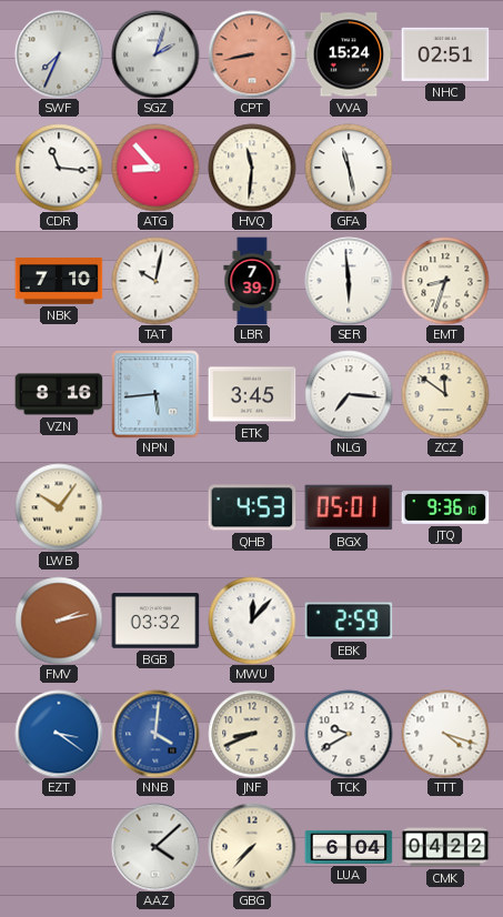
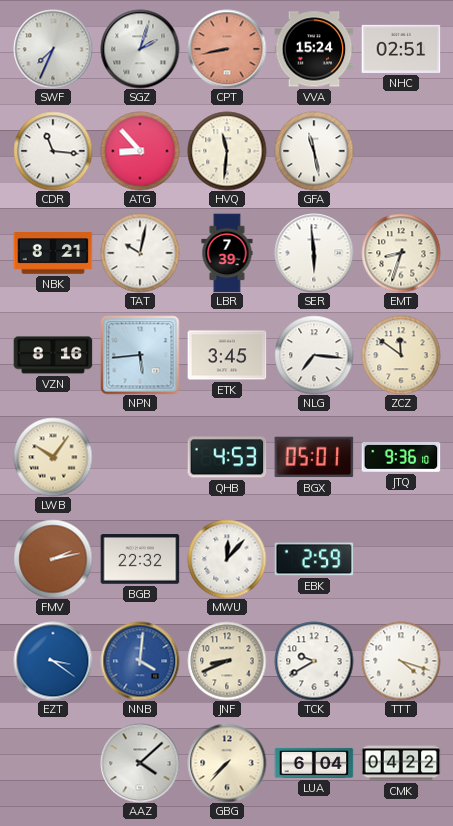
NBK: 7:10 -> 8:21 (53, 253)
BGB: 03:32 -> 22:32 (140, 559)
